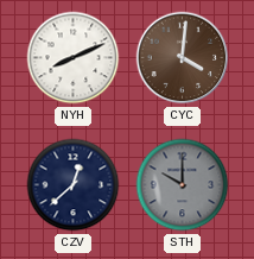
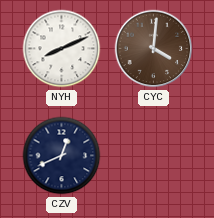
CZV: 12:38 -> 12:41 (62, 156)
STH: 10:00 -> none (183, 185)
